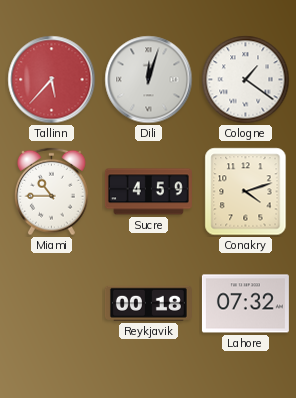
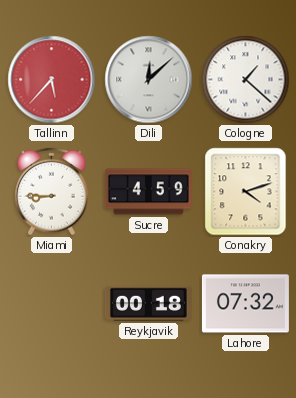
Dili: 12:03 -> 12:08 (149, 80)
Cologne: 1:21 -> 1:22 (246, 80)
Miami: 10:45 -> 8:45 (52, 192)
